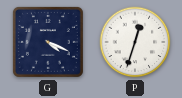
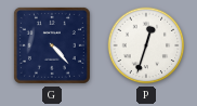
G: 4:19 -> 4:23 (52, 45)
